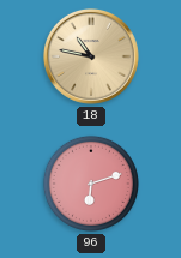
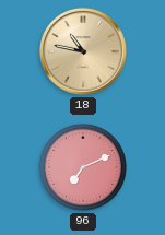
96: 6:12 -> 7:11 (83, 167)
